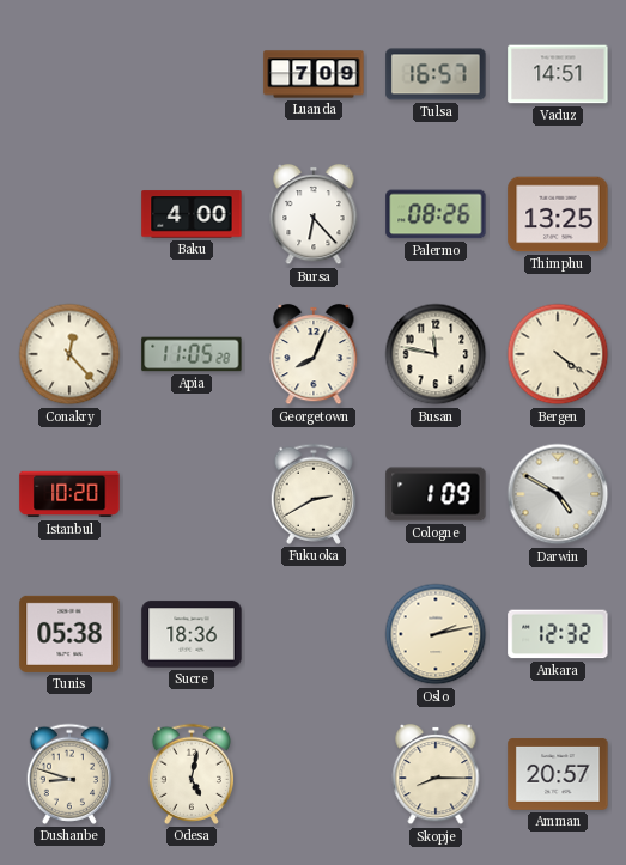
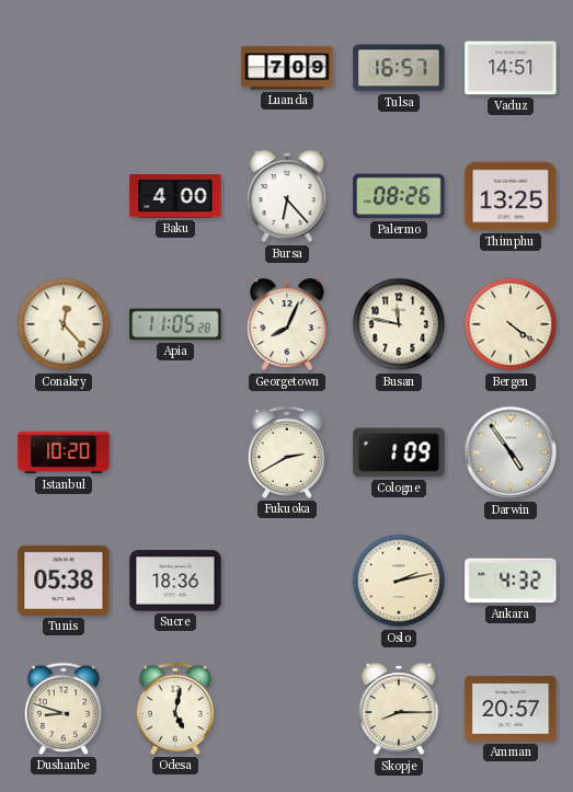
Darwin: 4:50 -> 4:54 (511, 452)
Ankara: 12:32 -> 4:32 (511, 581)
